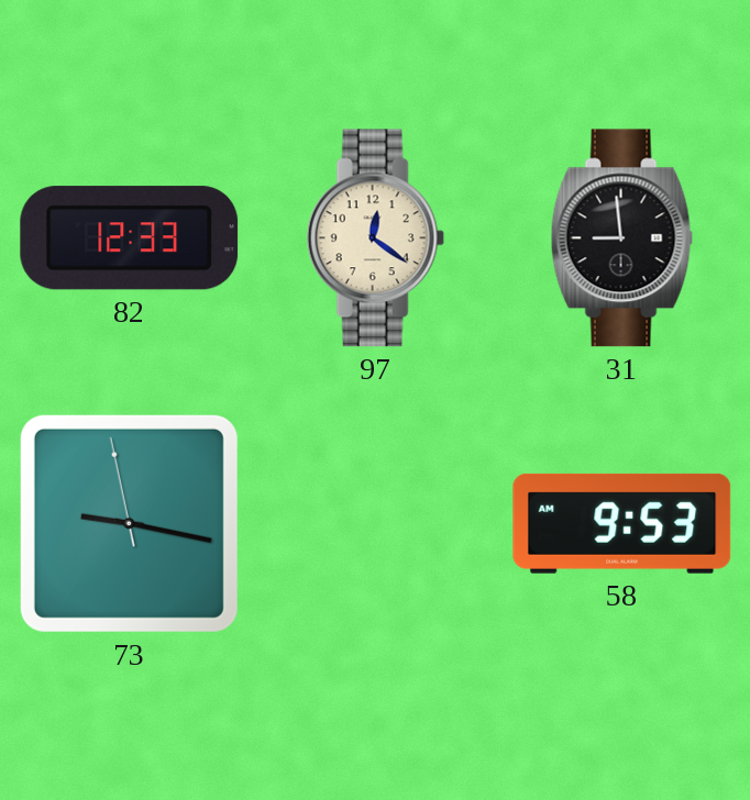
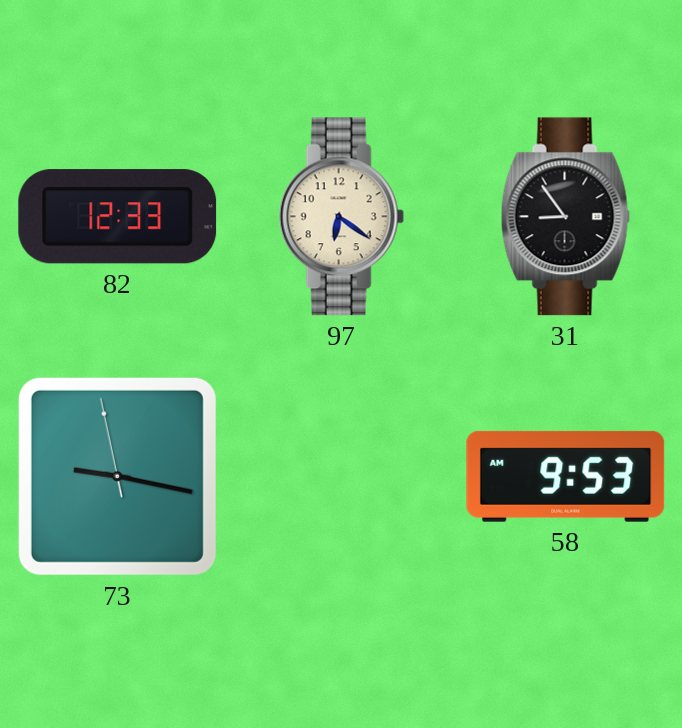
97: 12:21 -> 6:21 (341, 217)
31: 8:59 -> 8:54 (565, 217)
